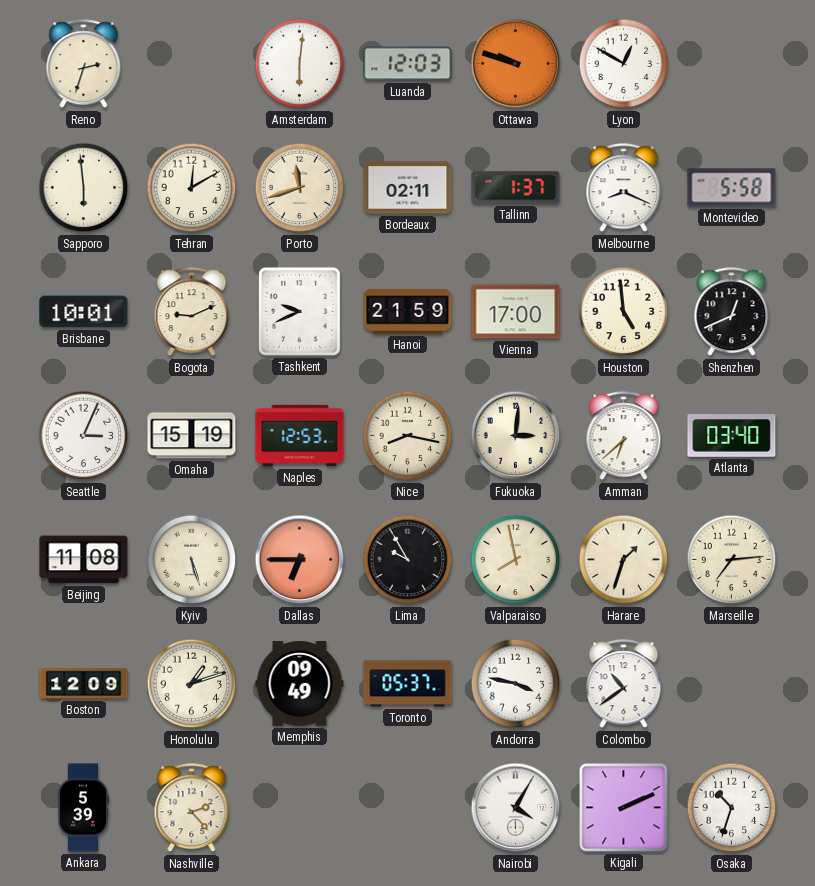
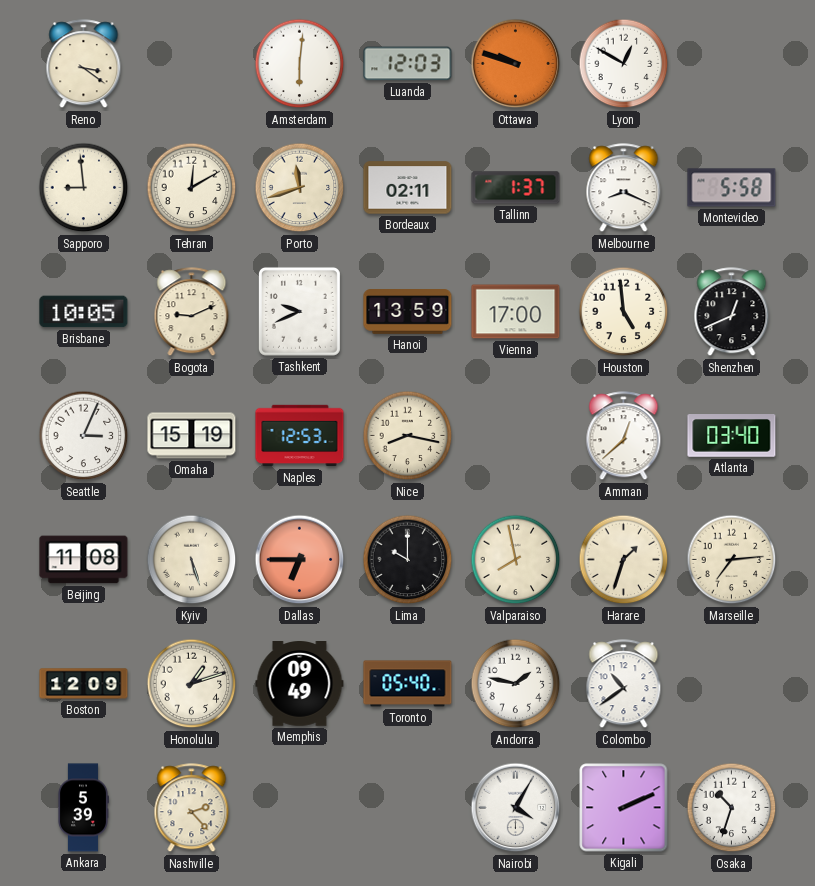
Reno: 2:33 -> 3:21 (84, 64)
Sapporo: 5:59 -> 8:59 (84, 188)
Brisbane: 10:01 -> 10:05 (84, 312)
Hanoi: 21:59 -> 13:59 (408, 312)
Fukuoka: 3:01 -> none (516, 436)
Amman: 6:38 -> 12:38 (624, 436)
Lima: 9:55 -> 10:00 (408, 560)
Toronto: 05:37 -> 05:40 (408, 684)
Andorra: 3:47 -> 1:47 (516, 684)
